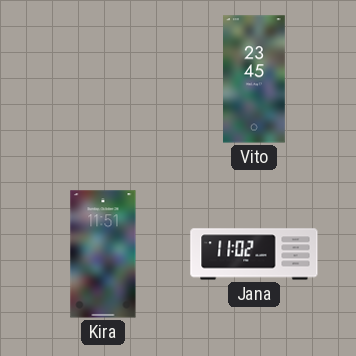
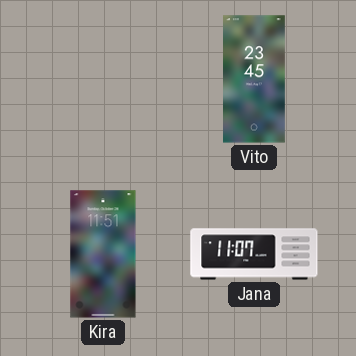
Jana: 11:02 -> 11:07 (254, 254)
